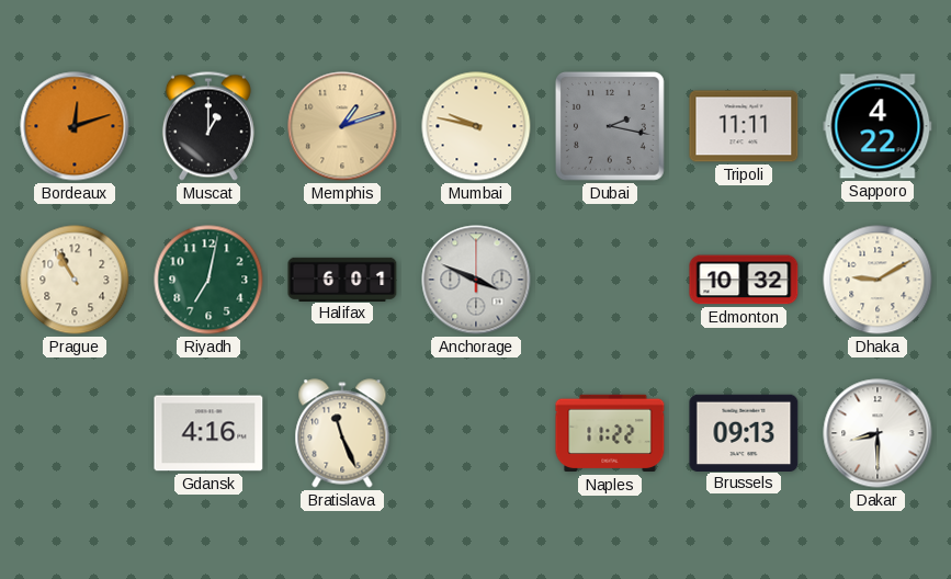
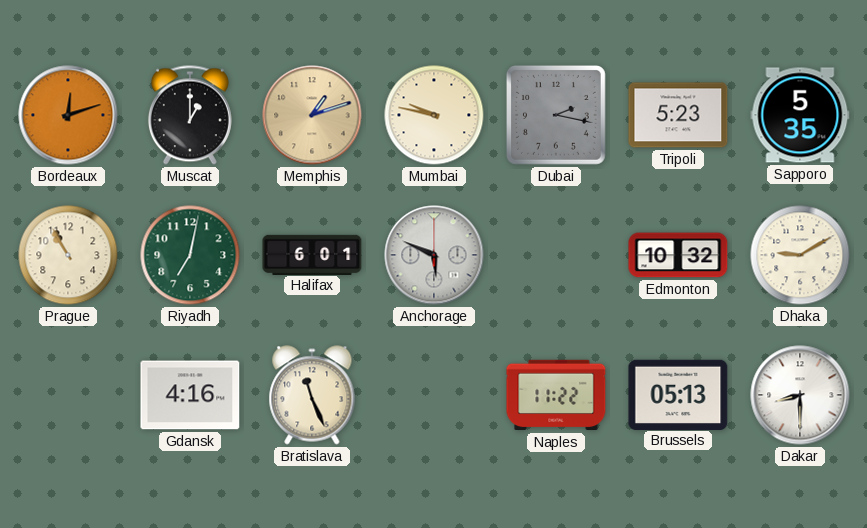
Tripoli: 11:11 -> 5:23 (678, 115)
Sapporo: 4:22 -> 5:35 (800, 115)
Anchorage: 3:49 -> 5:49 (434, 255)
Brussels: 09:13 -> 05:13 (678, 394)
